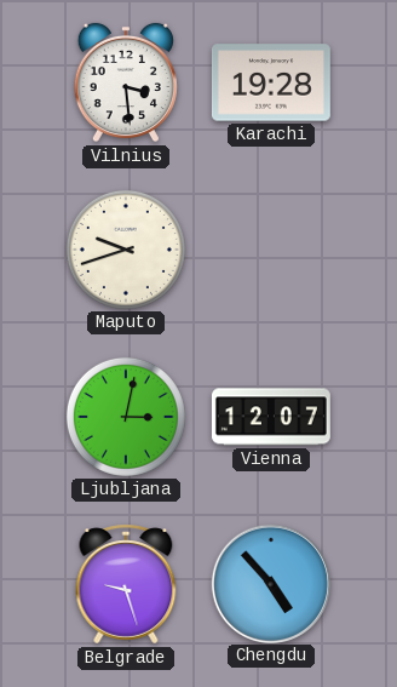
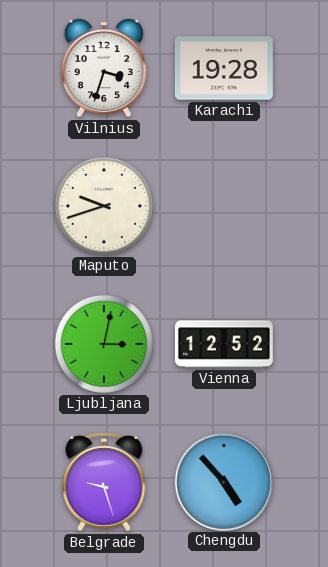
Vilnius: 3:29 -> 3:33 (104, 68)
Vienna: 12:07 -> 12:52 (224, 344)
